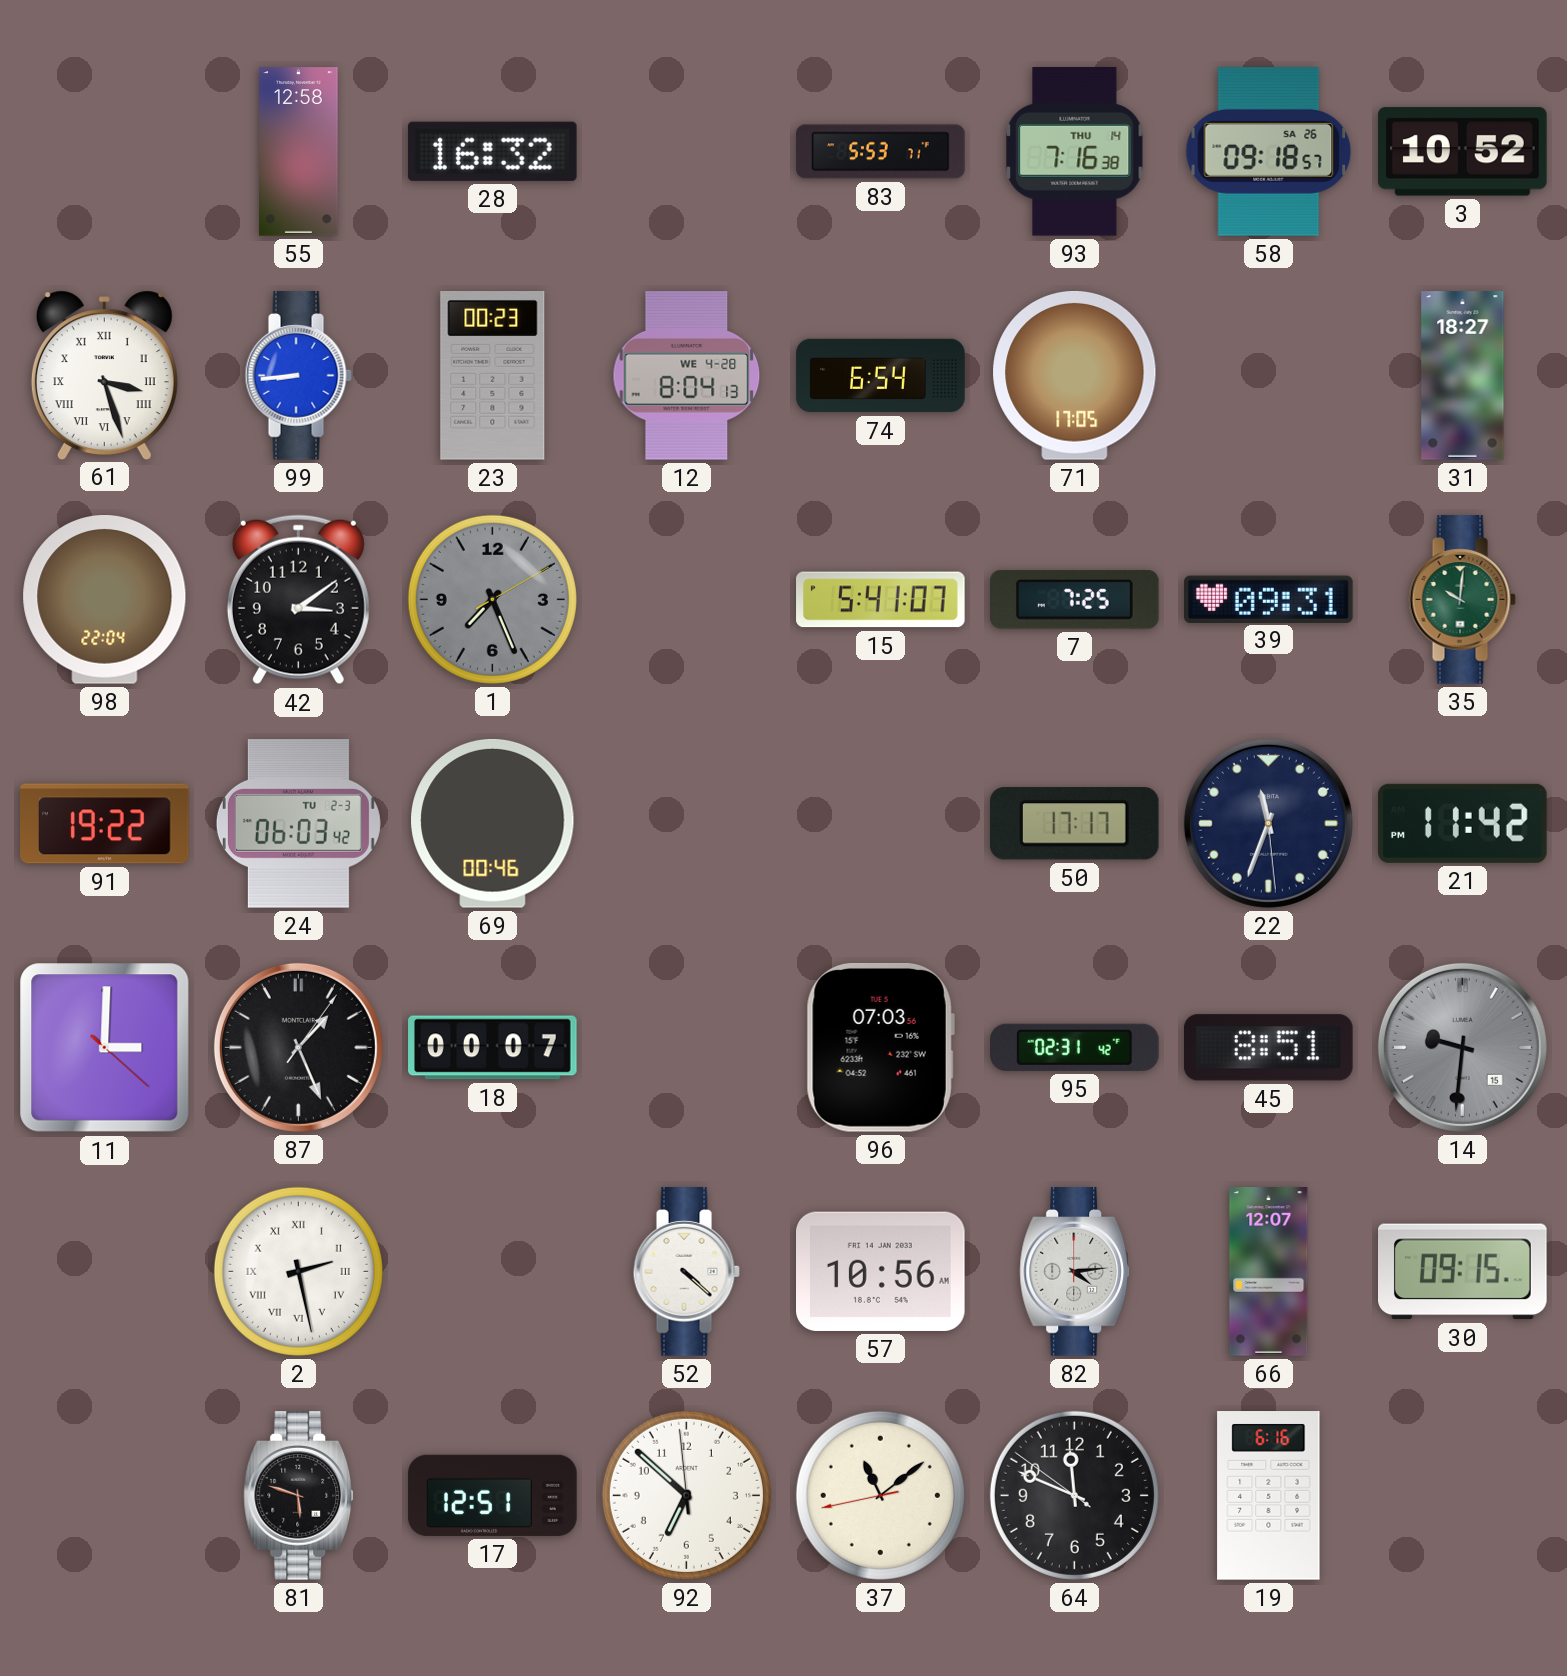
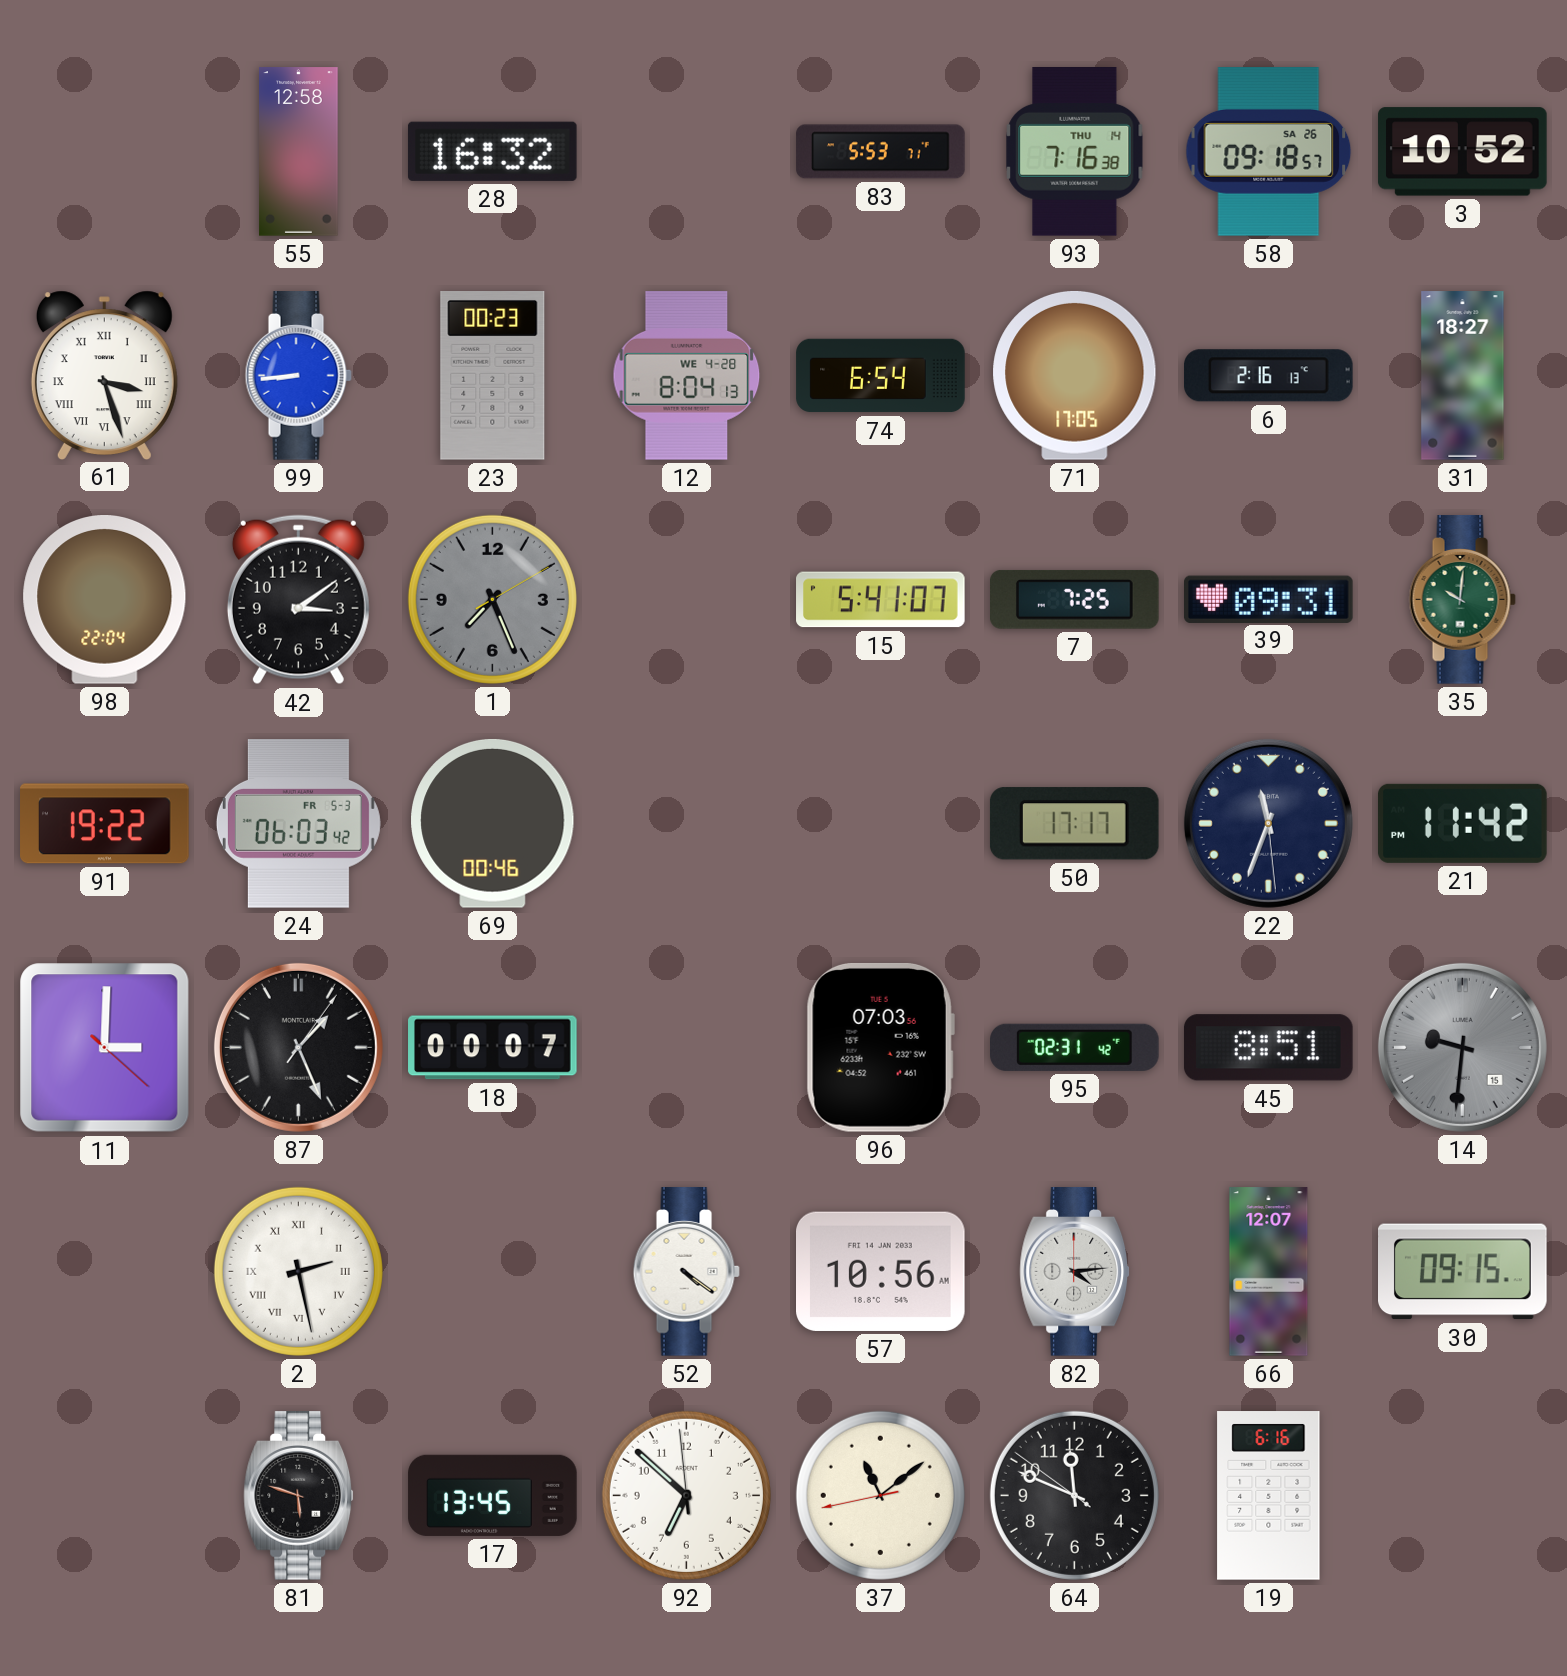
6: none -> 2:16 (1269, 376)
24 date: TU 2-3 -> FR 5-3 (298, 824)
52: 4:22 -> 4:21 (686, 1272)
17: 12:51 -> 13:45 (493, 1495)
